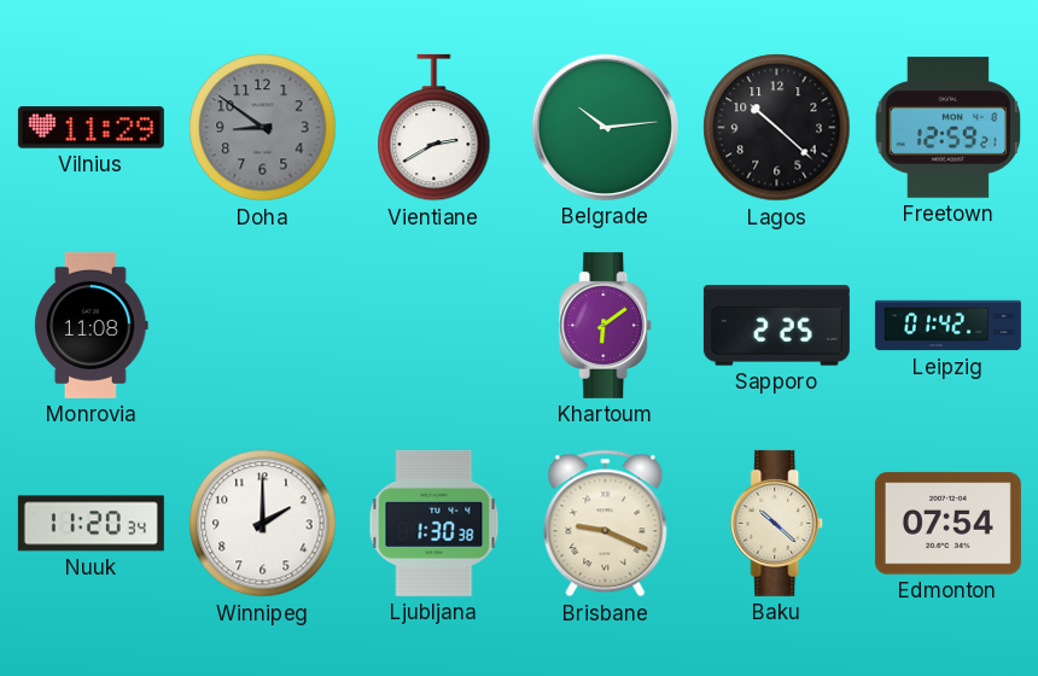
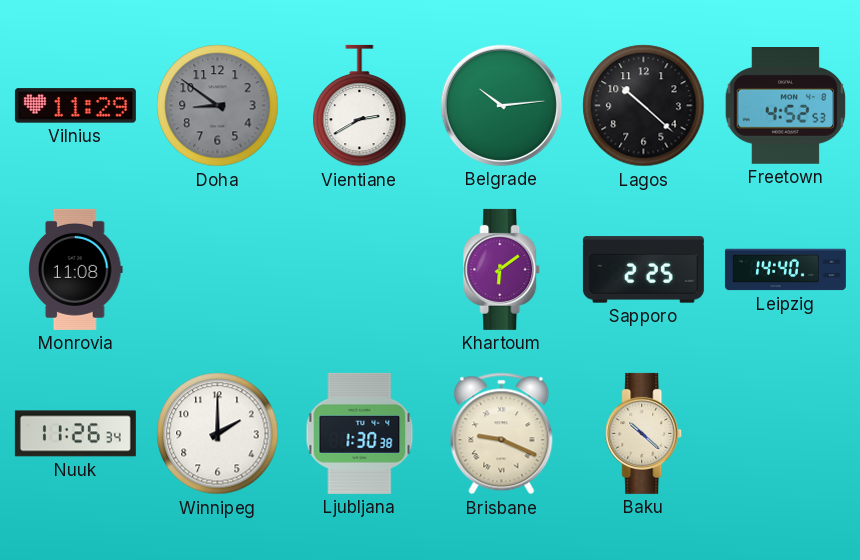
Freetown: 12:59 -> 4:52 (786, 106)
Leipzig: 01:42 -> 14:40 (785, 270)
Nuuk: 11:20 -> 11:26 (75, 434)
Edmonton: 07:54 -> none (947, 524)
